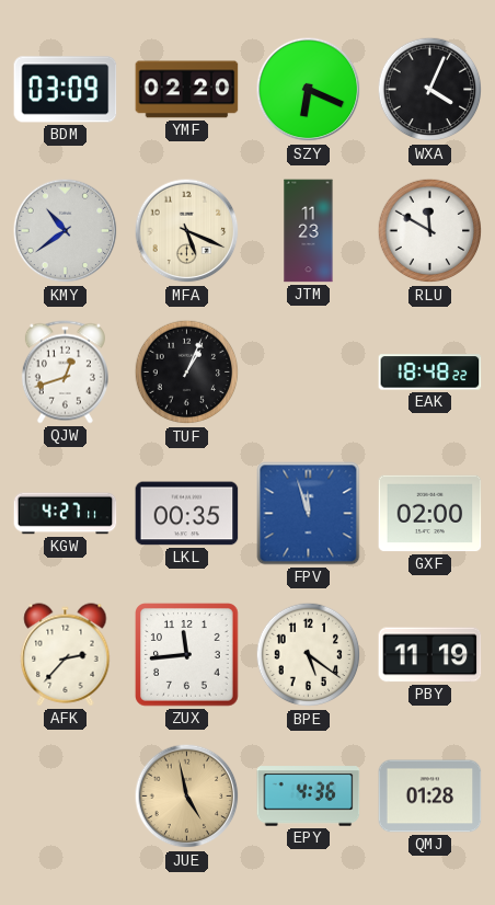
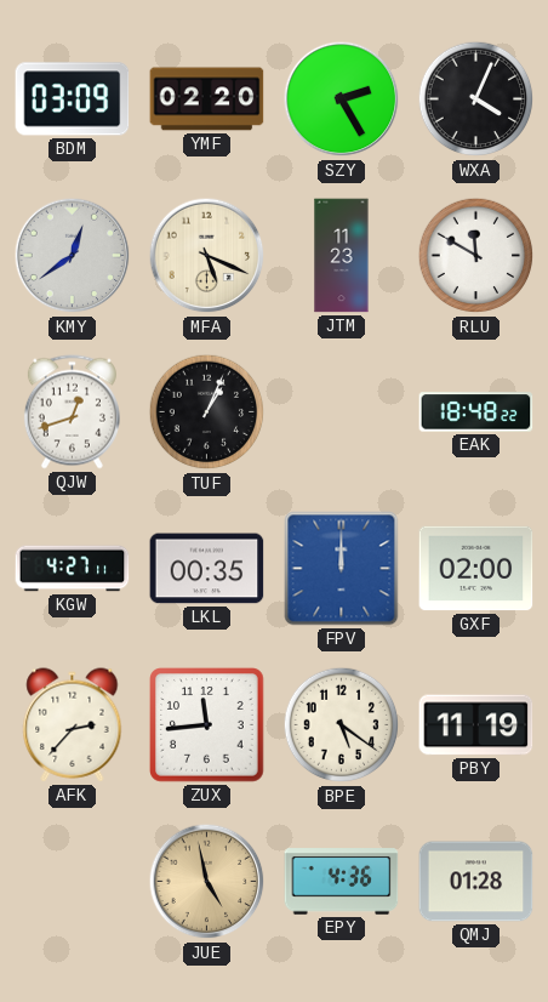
SZY: 6:19 -> 2:25 (342, 99)
KMY: 10:39 -> 12:39 (73, 256)
FPV: 11:57 -> 12:00 (342, 569)
